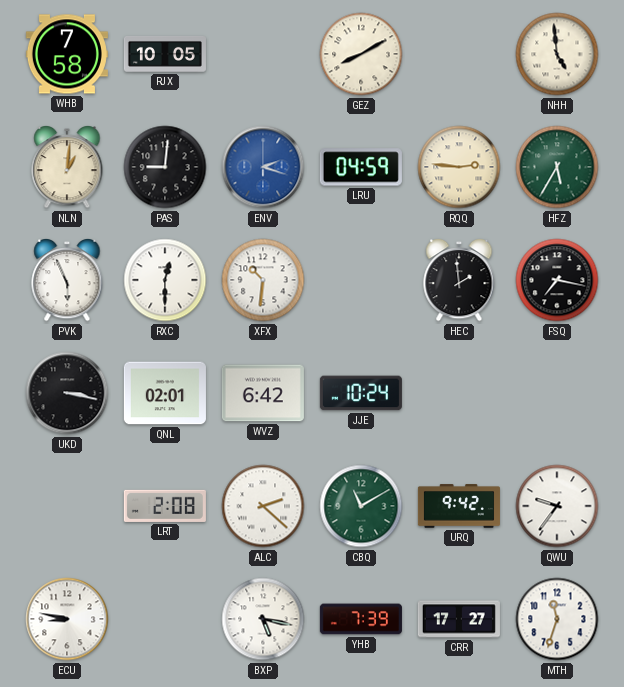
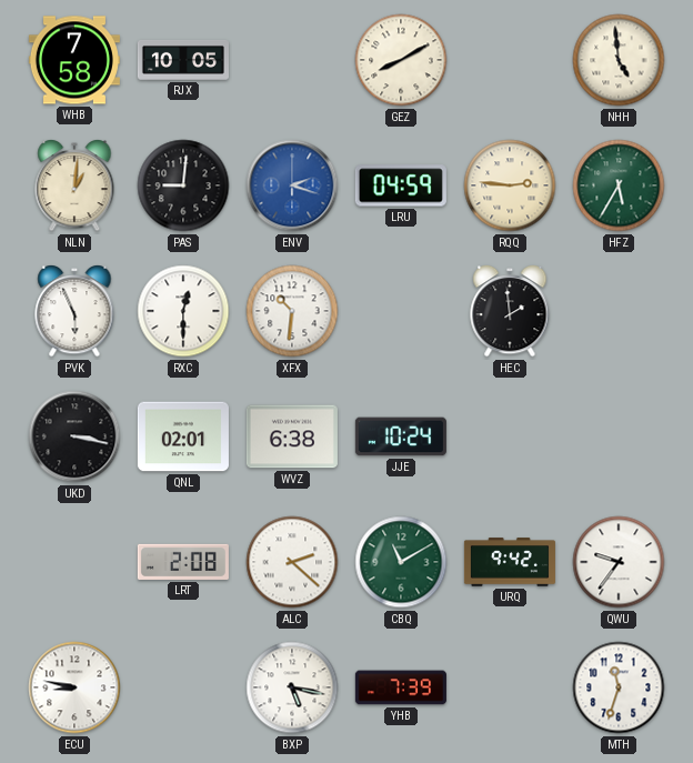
FSQ: 7:17 -> none (557, 280)
WVZ: 6:42 -> 6:38 (292, 436)
CRR: 17:27 -> none (459, 619)
